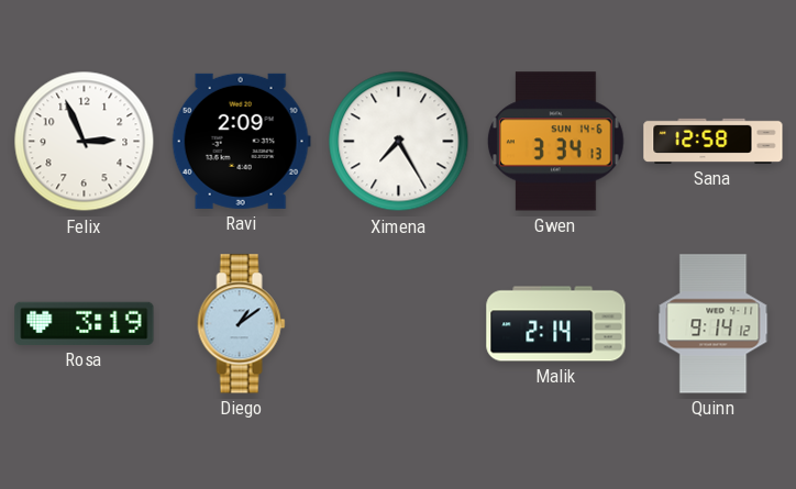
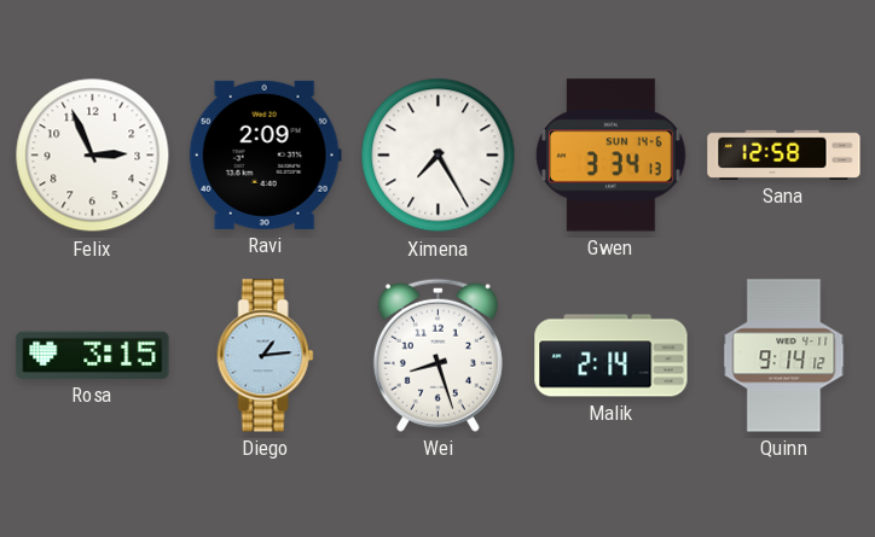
Rosa: 3:19 -> 3:15 (93, 355)
Diego: 1:09 -> 1:14 (266, 356)
Wei: none -> 8:27 (437, 355)
